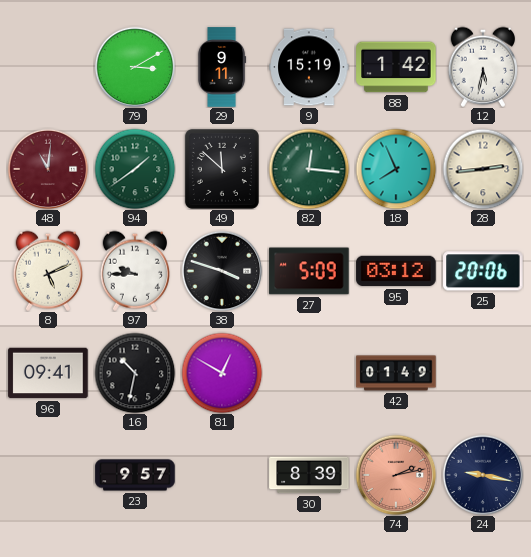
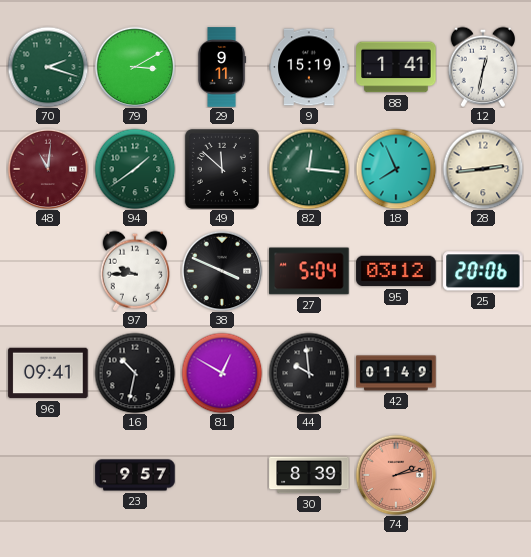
70: none -> 2:18 (48, 67)
88: 1:42 -> 1:41 (396, 67)
12: 5:32 -> 12:32 (482, 67)
8: 5:11 -> none (47, 271)
38: 3:48 -> 3:49 (222, 271)
27: 5:09 -> 5:04 (309, 271)
44: none -> 9:59 (309, 373)
24: 9:17 -> none (483, 475)
